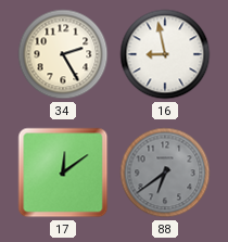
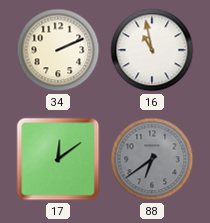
34: 2:25 -> 2:11 (58, 50)
16: 8:58 -> 10:58 (152, 50)
